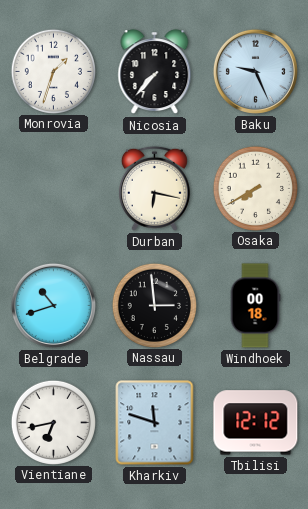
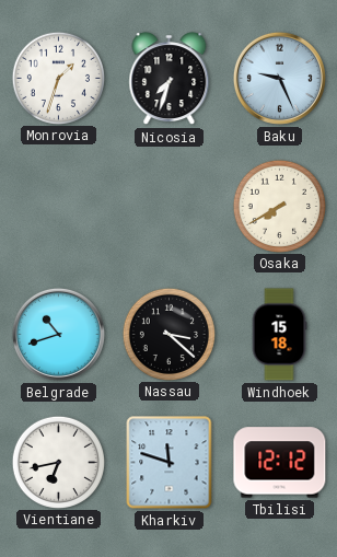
Nicosia: 7:37 -> 7:33 (170, 79)
Durban: 6:17 -> none (154, 188)
Nassau: 2:59 -> 3:22 (168, 334)
Windhoek: 00:18 -> 15:18 (279, 335)
